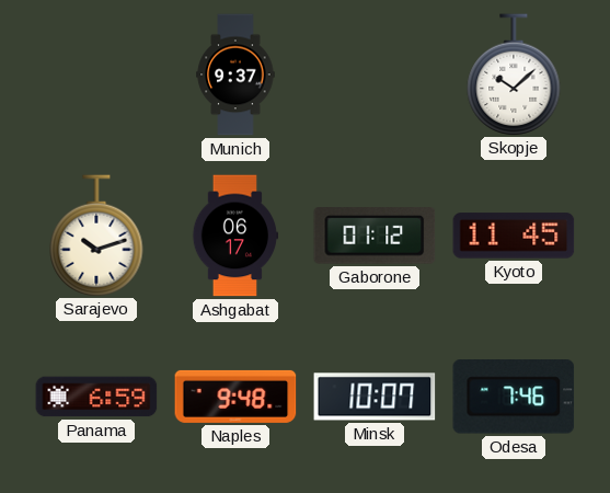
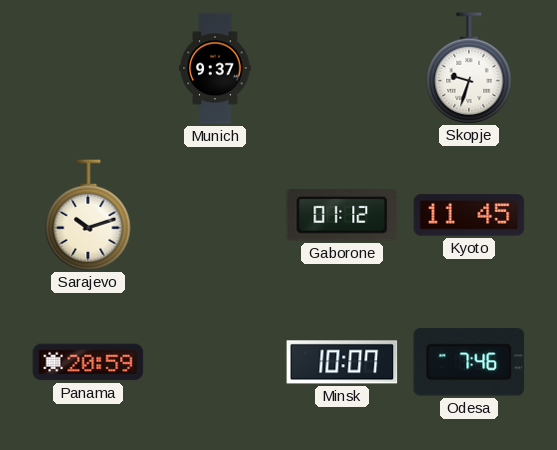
Skopje: 10:08 -> 9:33 (469, 68)
Ashgabat: 06:17 -> none (235, 236)
Panama: 6:59 -> 20:59 (88, 362)
Naples: 9:48 -> none (235, 397)
